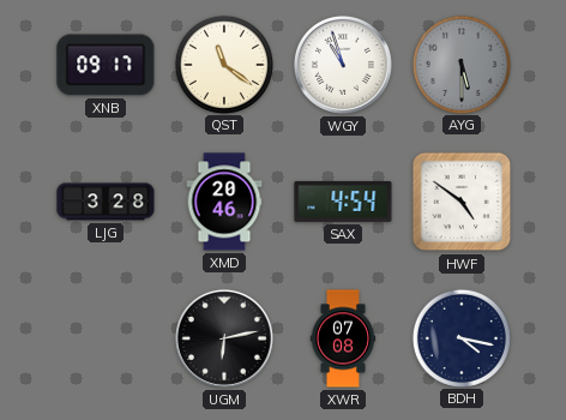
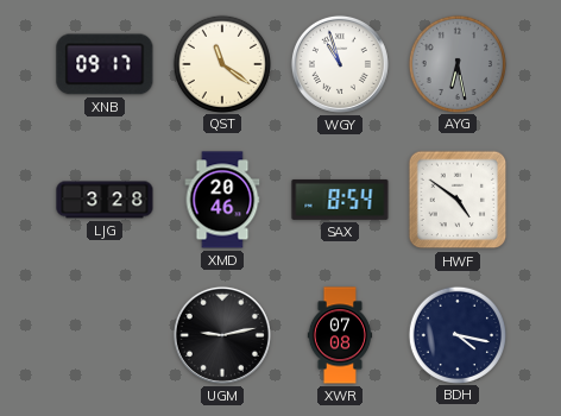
AYG: 5:30 -> 6:28 (456, 63)
SAX: 4:54 -> 8:54 (340, 200)
UGM: 6:13 -> 9:13 (222, 335)
